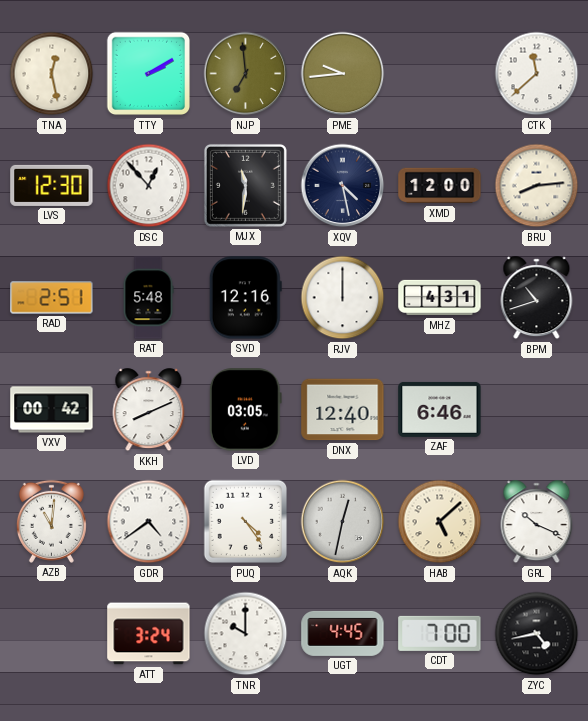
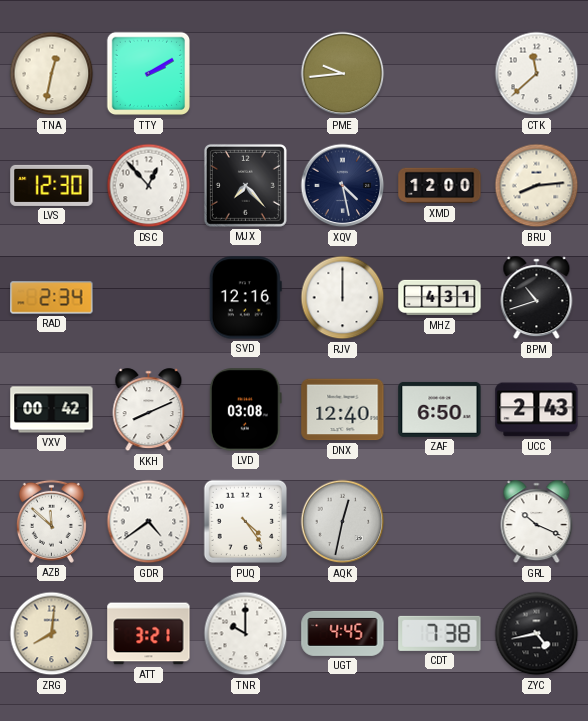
TNA: 12:28 -> 12:32 (52, 74)
NJP: 6:59 -> none (246, 74)
MJX: 11:31 -> 7:23 (245, 185)
RAD: 2:51 -> 2:34 (52, 298)
RAT: 5:48 -> none (148, 298)
LVD: 03:05 -> 03:08 (245, 410)
ZAF: 6:46 -> 6:50 (440, 409)
UCC: none -> 2:43 (537, 410)
AZB: 11:01 -> 11:52 (51, 521)
HAB: 5:08 -> none (440, 522)
ZRG: none -> 8:01 (52, 634)
ATT: 3:24 -> 3:21 (149, 634)
CDT: 7:00 -> 7:38 (440, 633)
